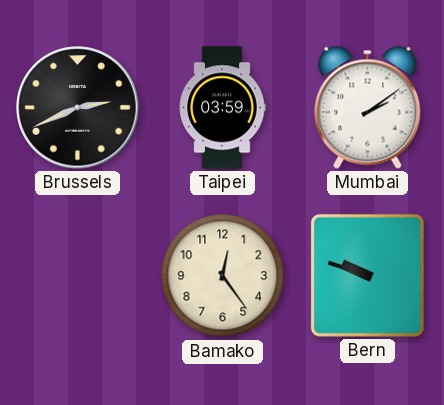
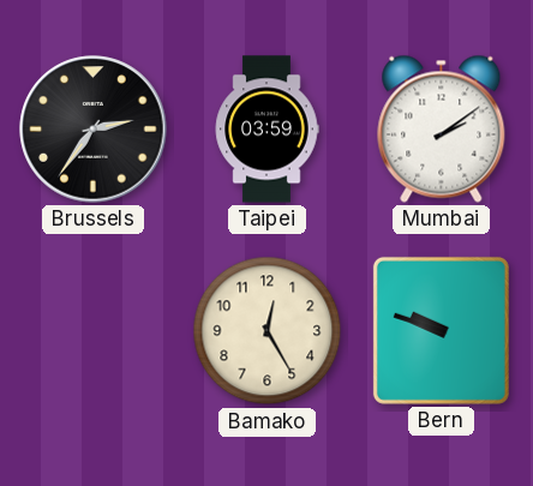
Brussels: 2:41 -> 2:36 (94, 130)
Bamako: 12:24 -> 12:25 (268, 331)
